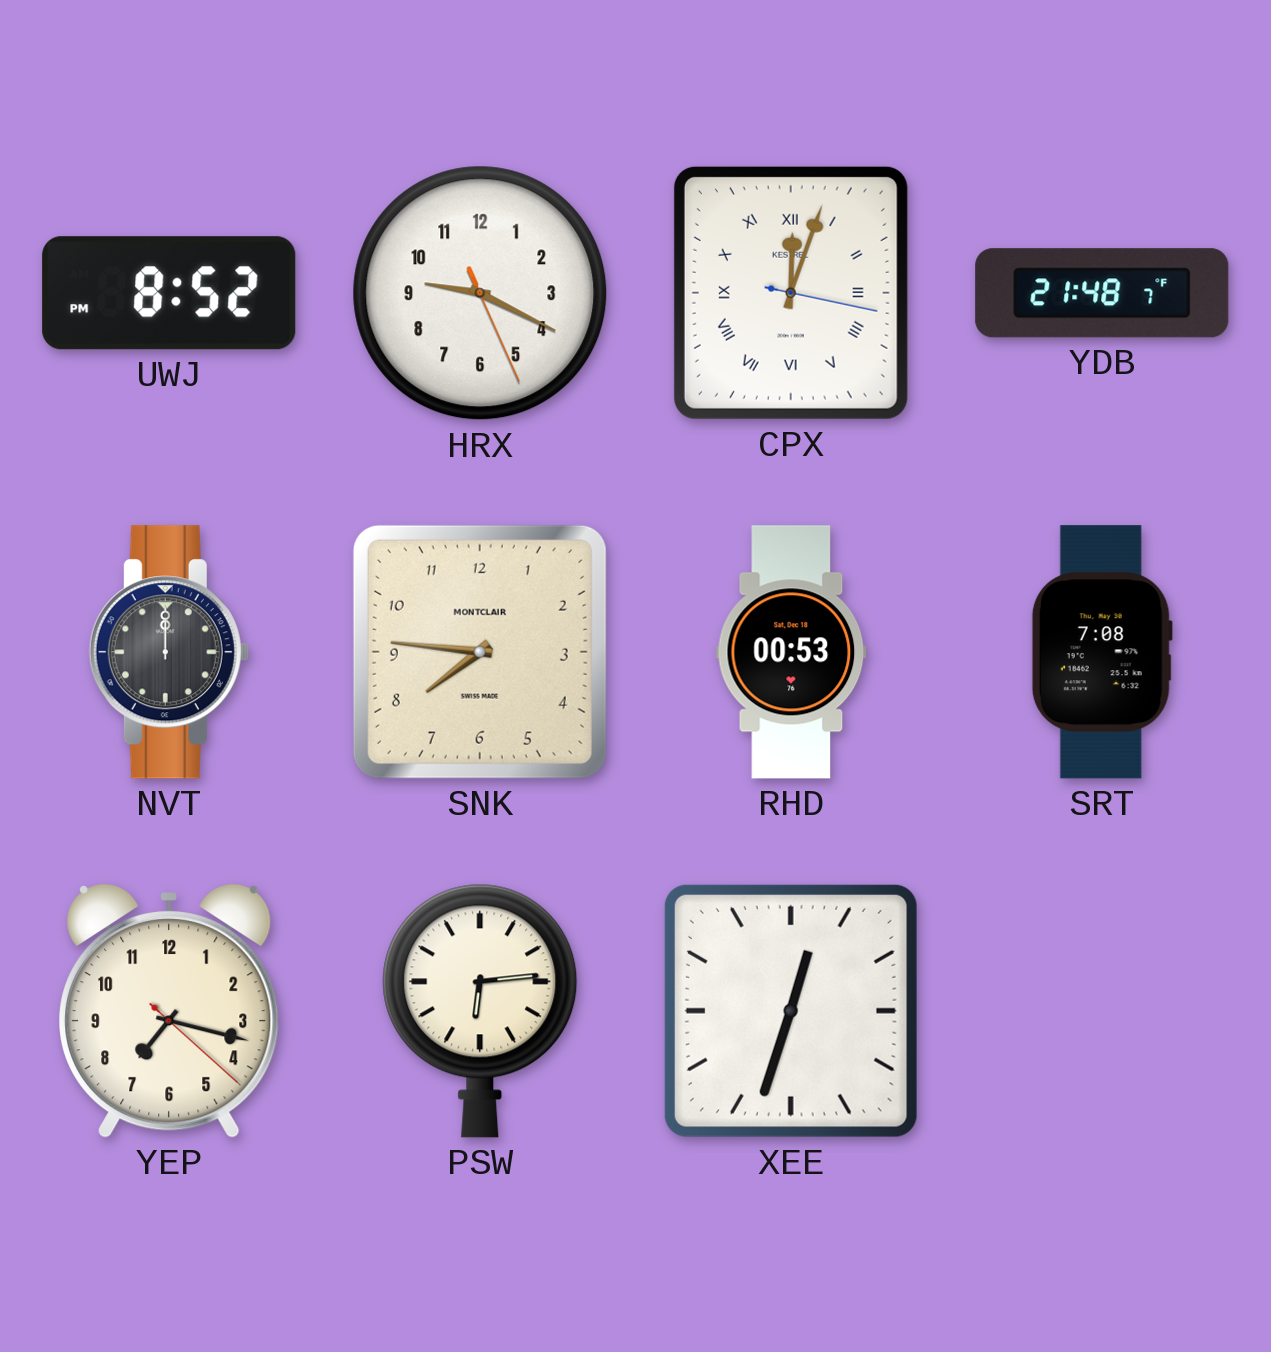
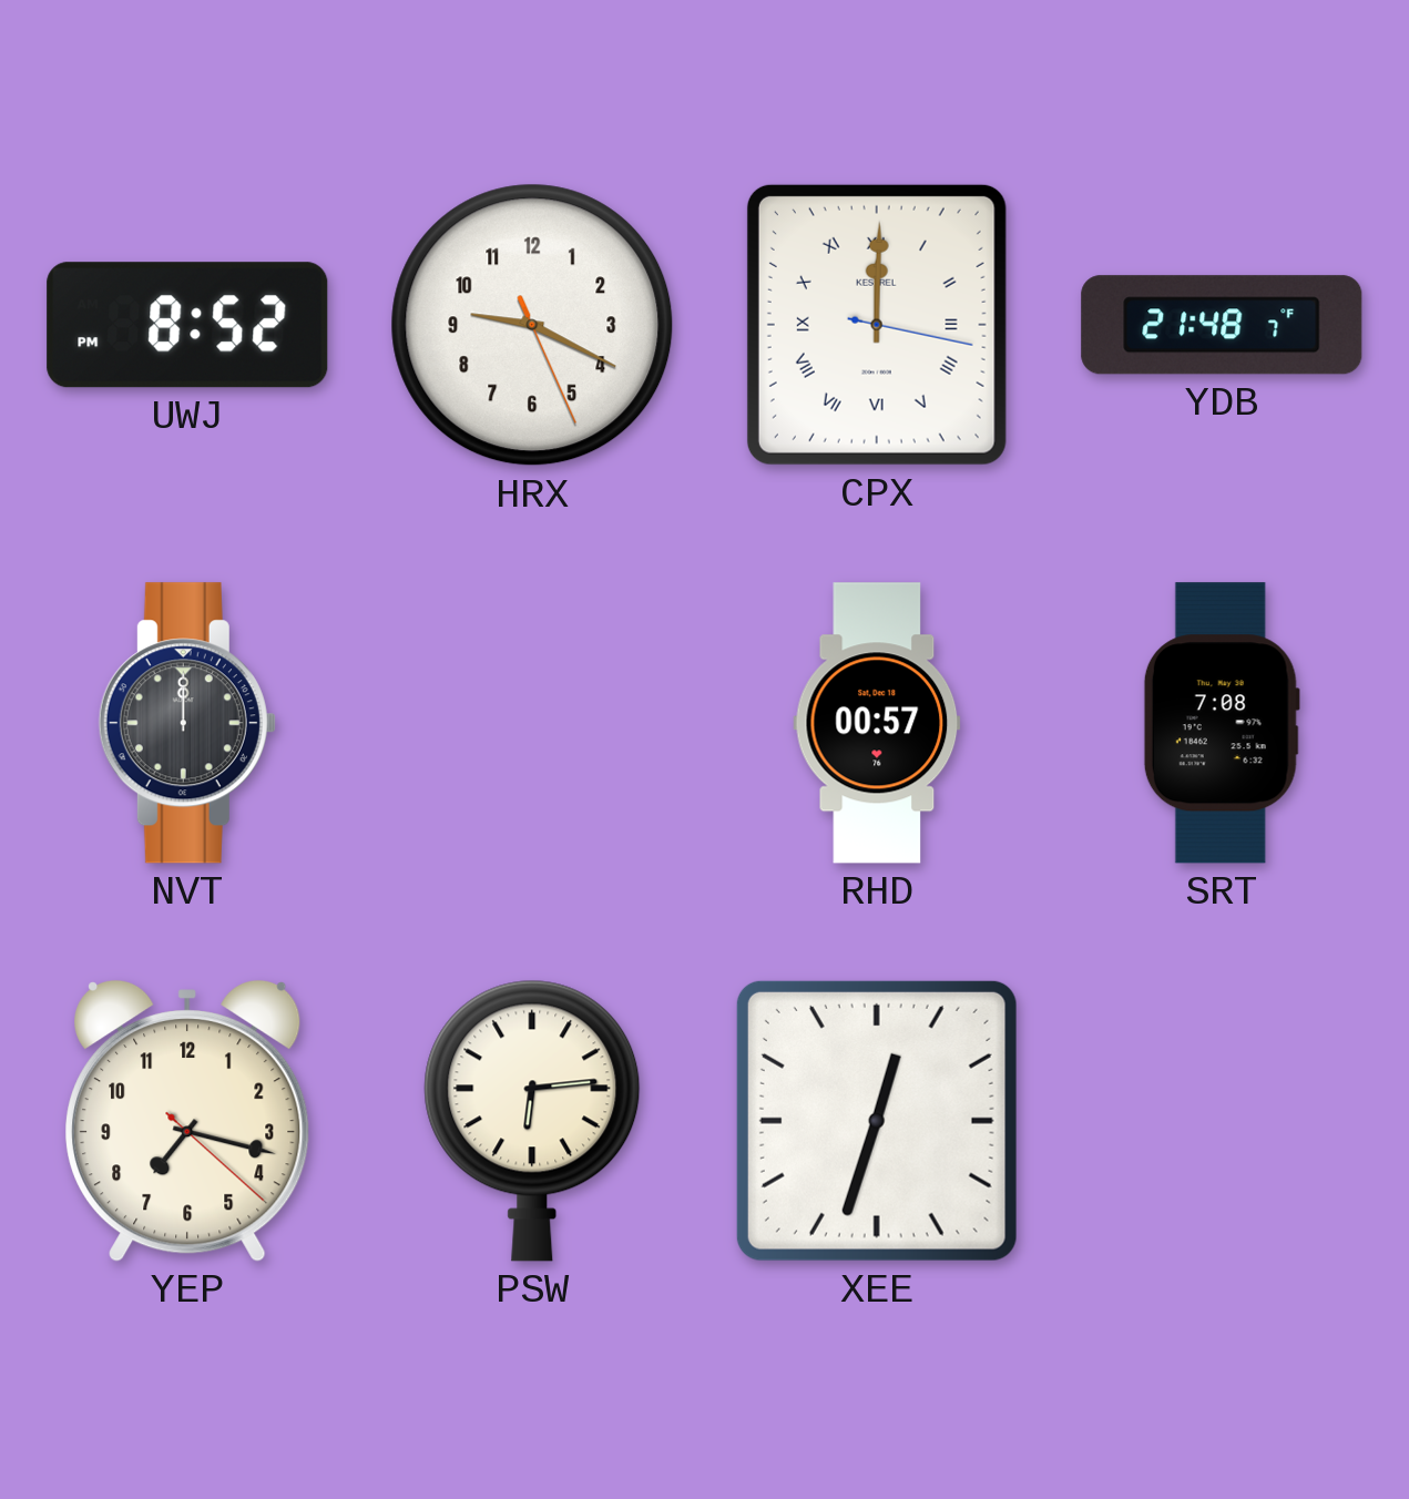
CPX: 12:03 -> 12:00 (877, 325)
SNK: 7:46 -> none (480, 652)
RHD: 00:53 -> 00:57 (877, 723)
